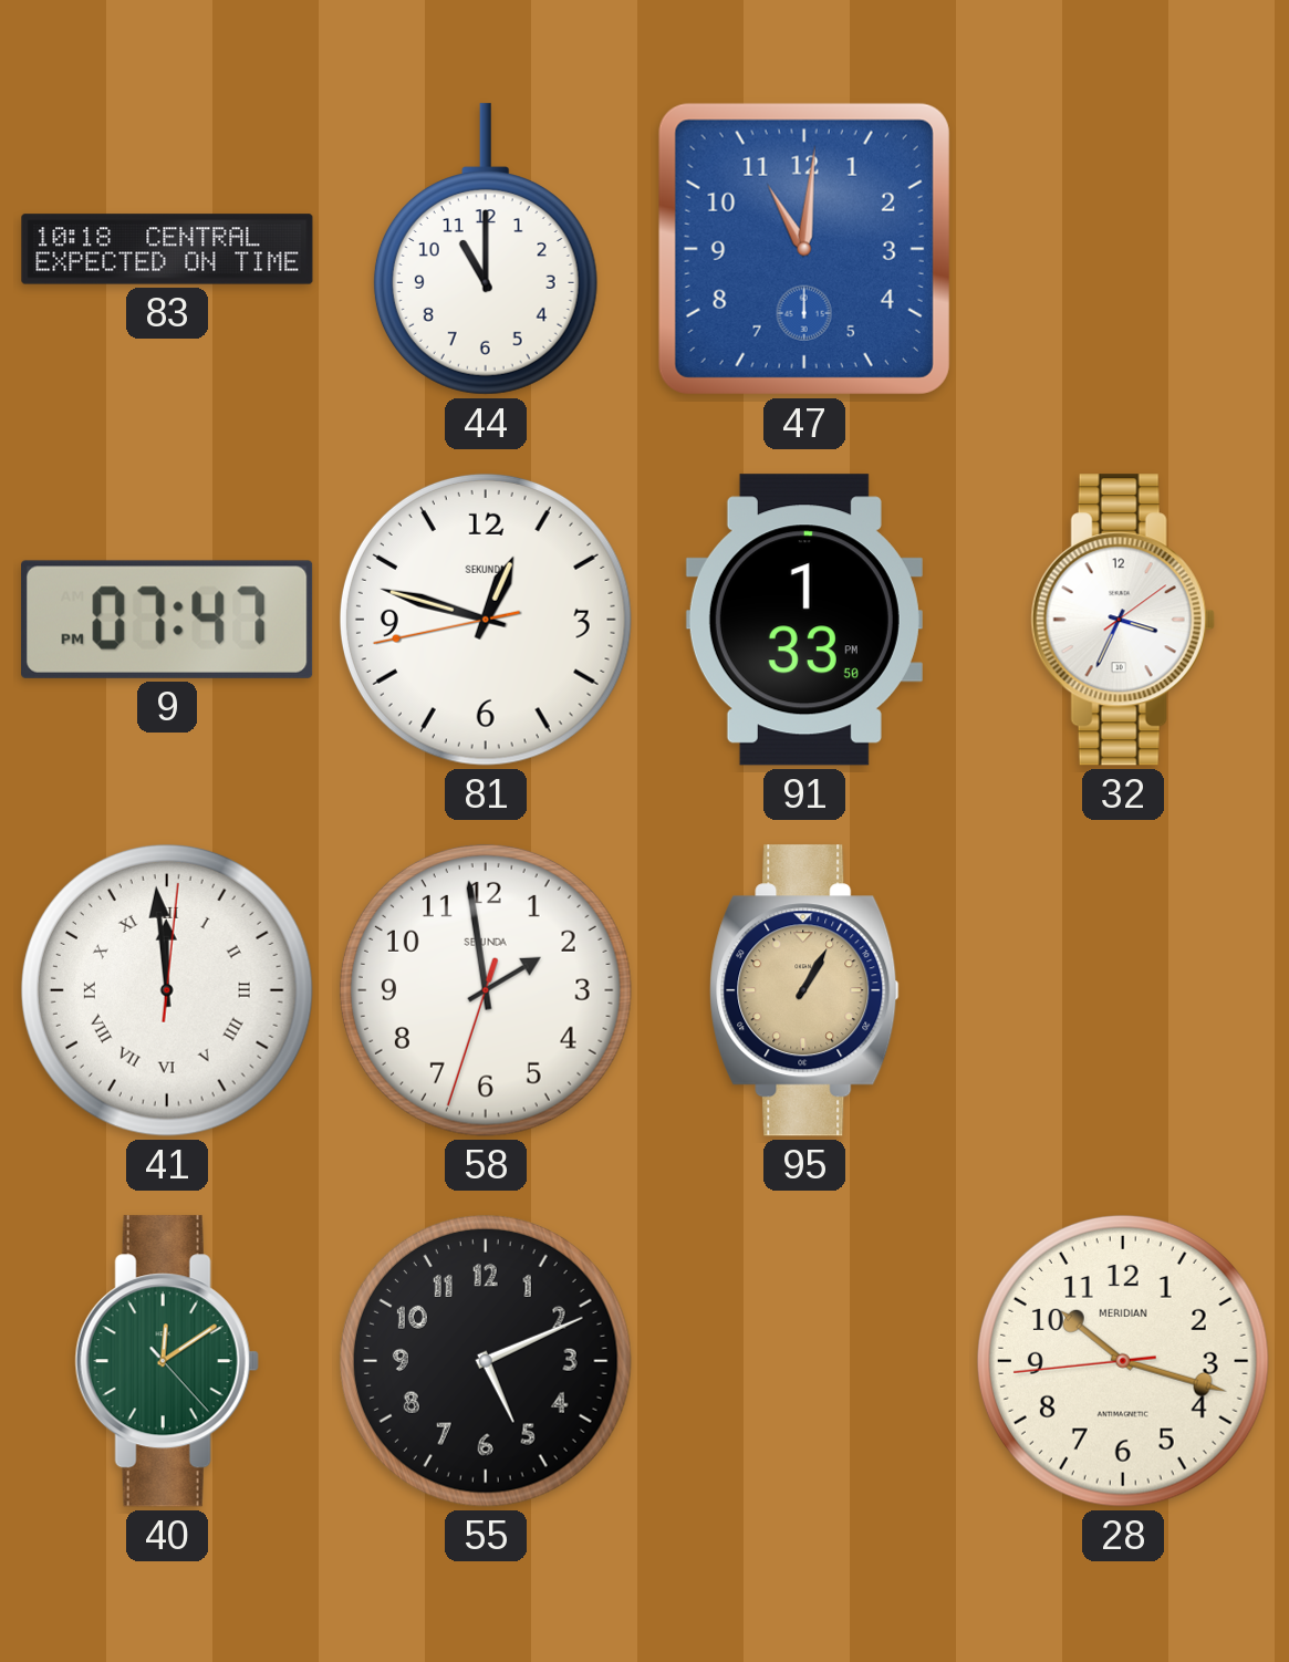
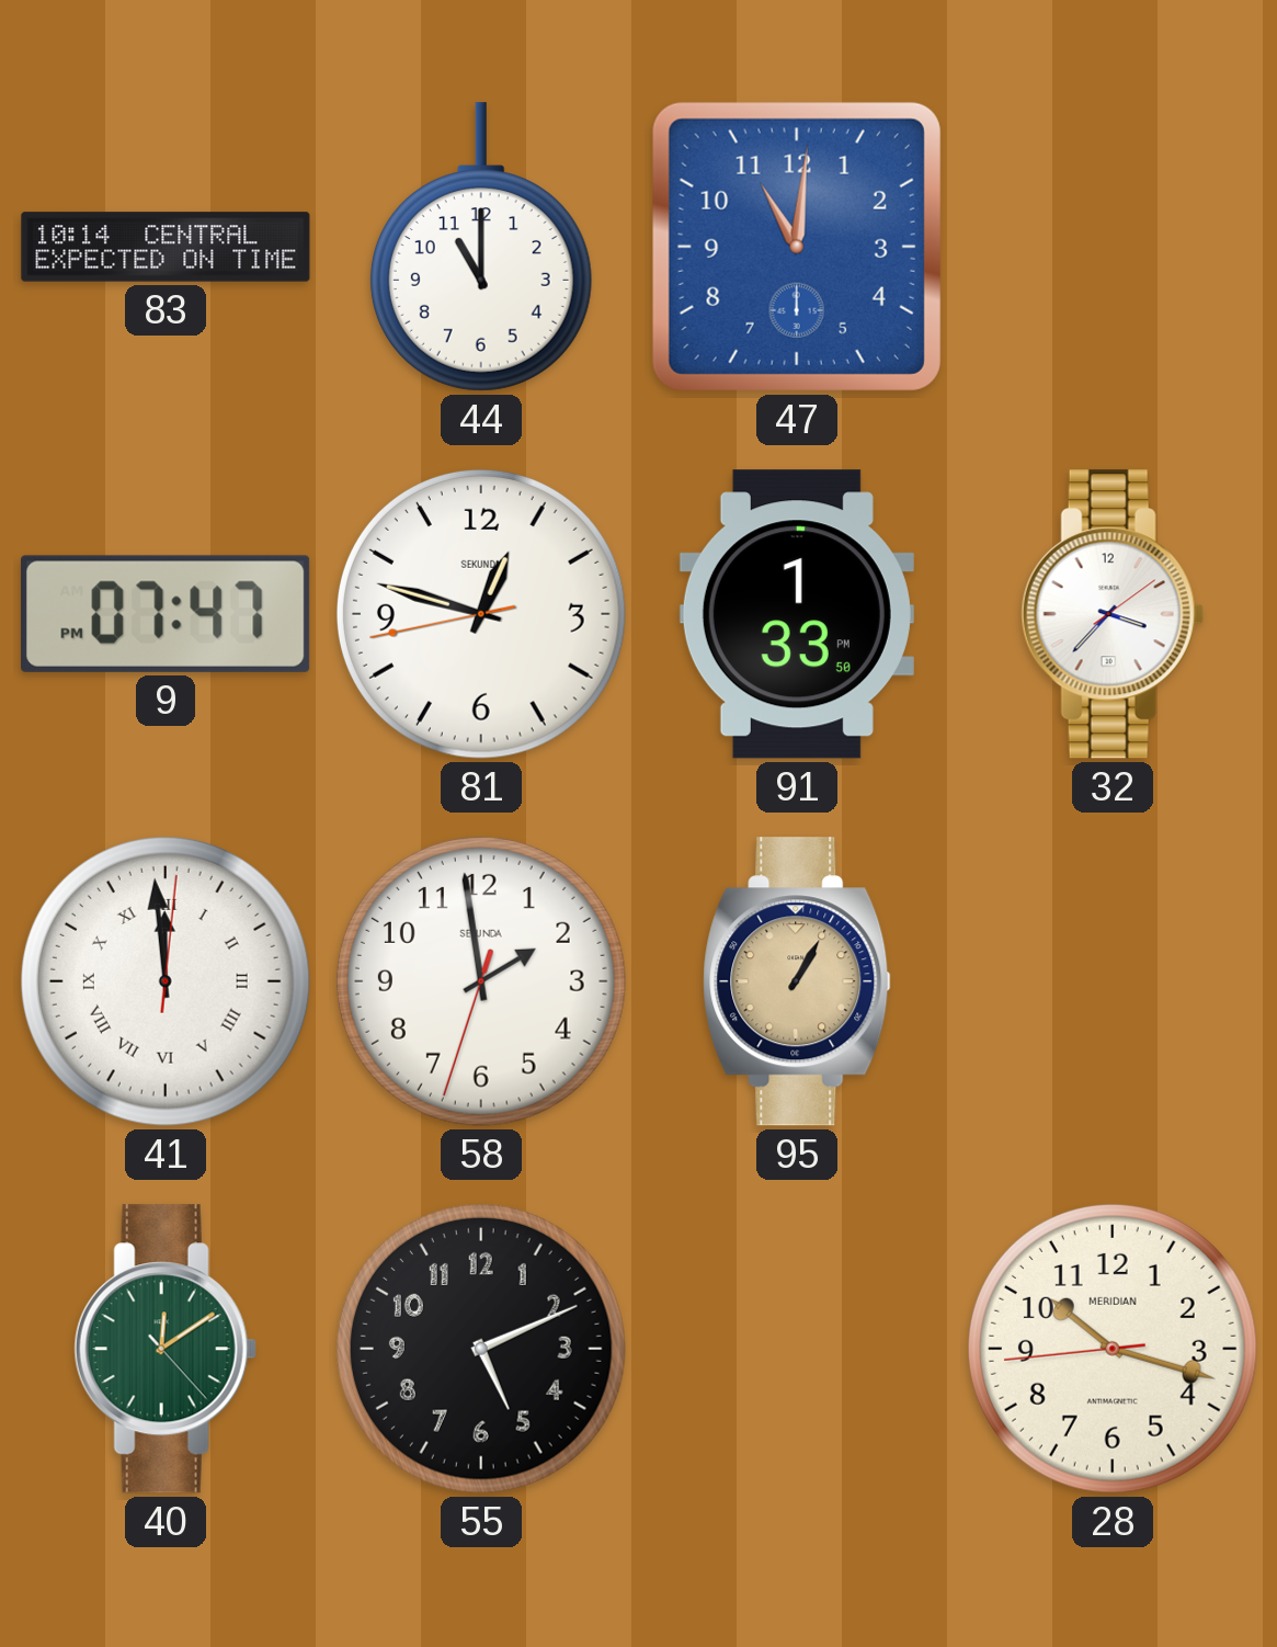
83: 10:18 -> 10:14 (166, 247)
32: 3:34 -> 3:37 (1113, 614)
